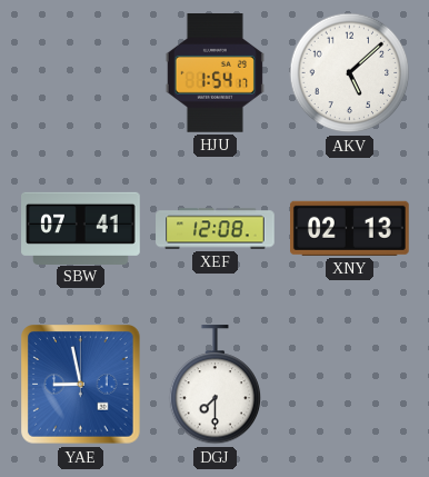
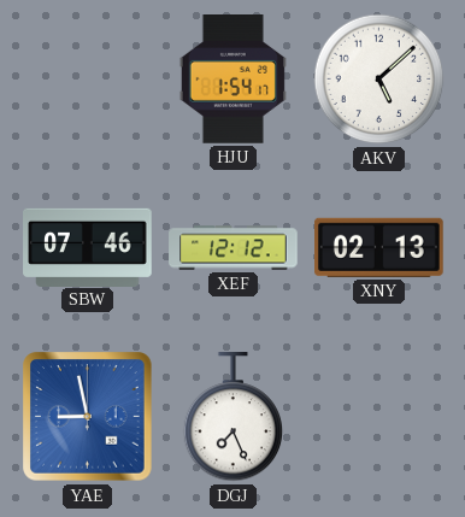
SBW: 07:41 -> 07:46 (88, 247)
XEF: 12:08 -> 12:12 (234, 248)
DGJ: 7:30 -> 7:26 (234, 417)
